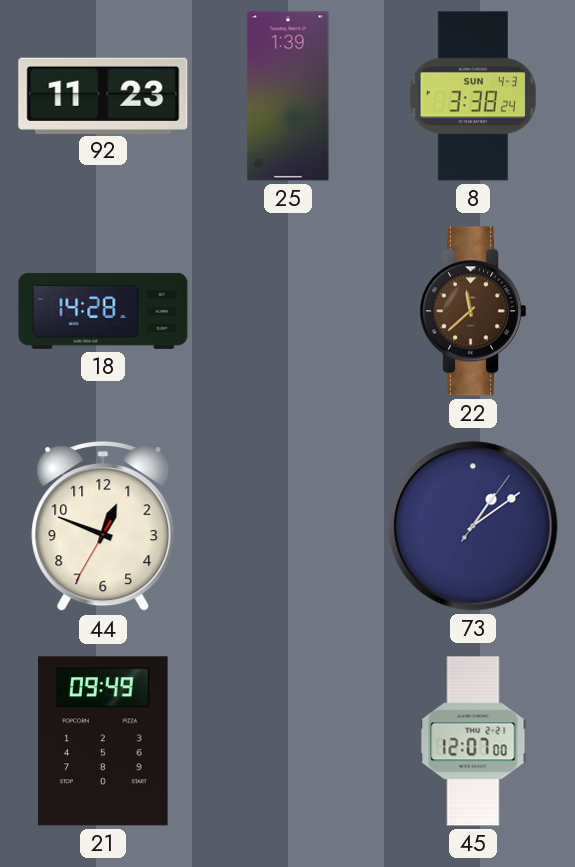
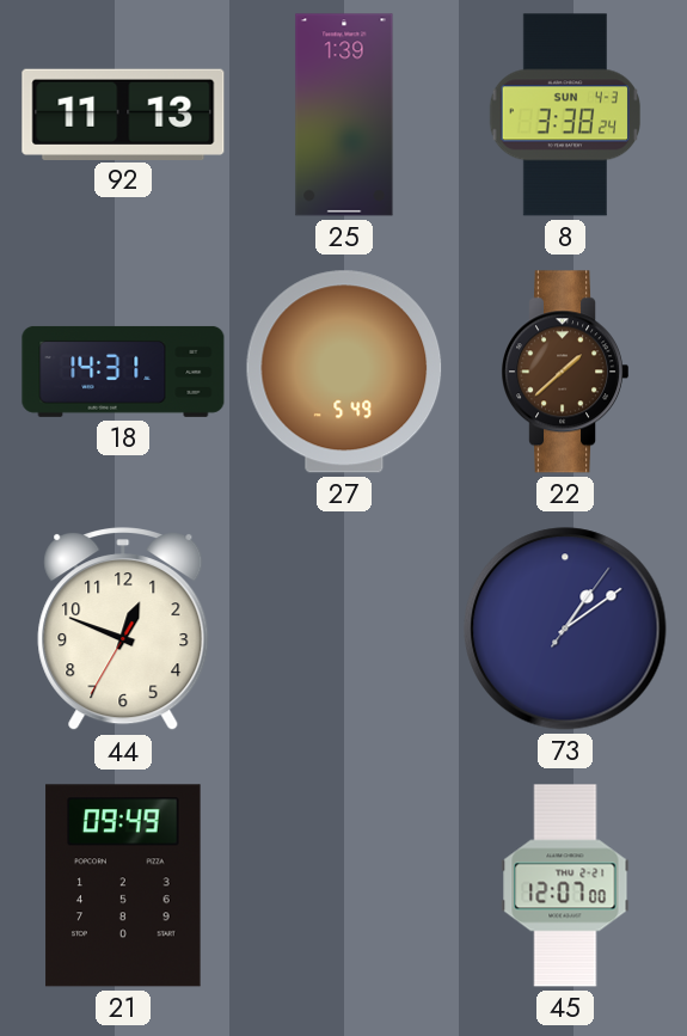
92: 11:23 -> 11:13 (123, 114)
18: 14:28 -> 14:31 (123, 372)
27: none -> 5:49 (344, 372)
22: 11:38 -> 1:38 (565, 372)
